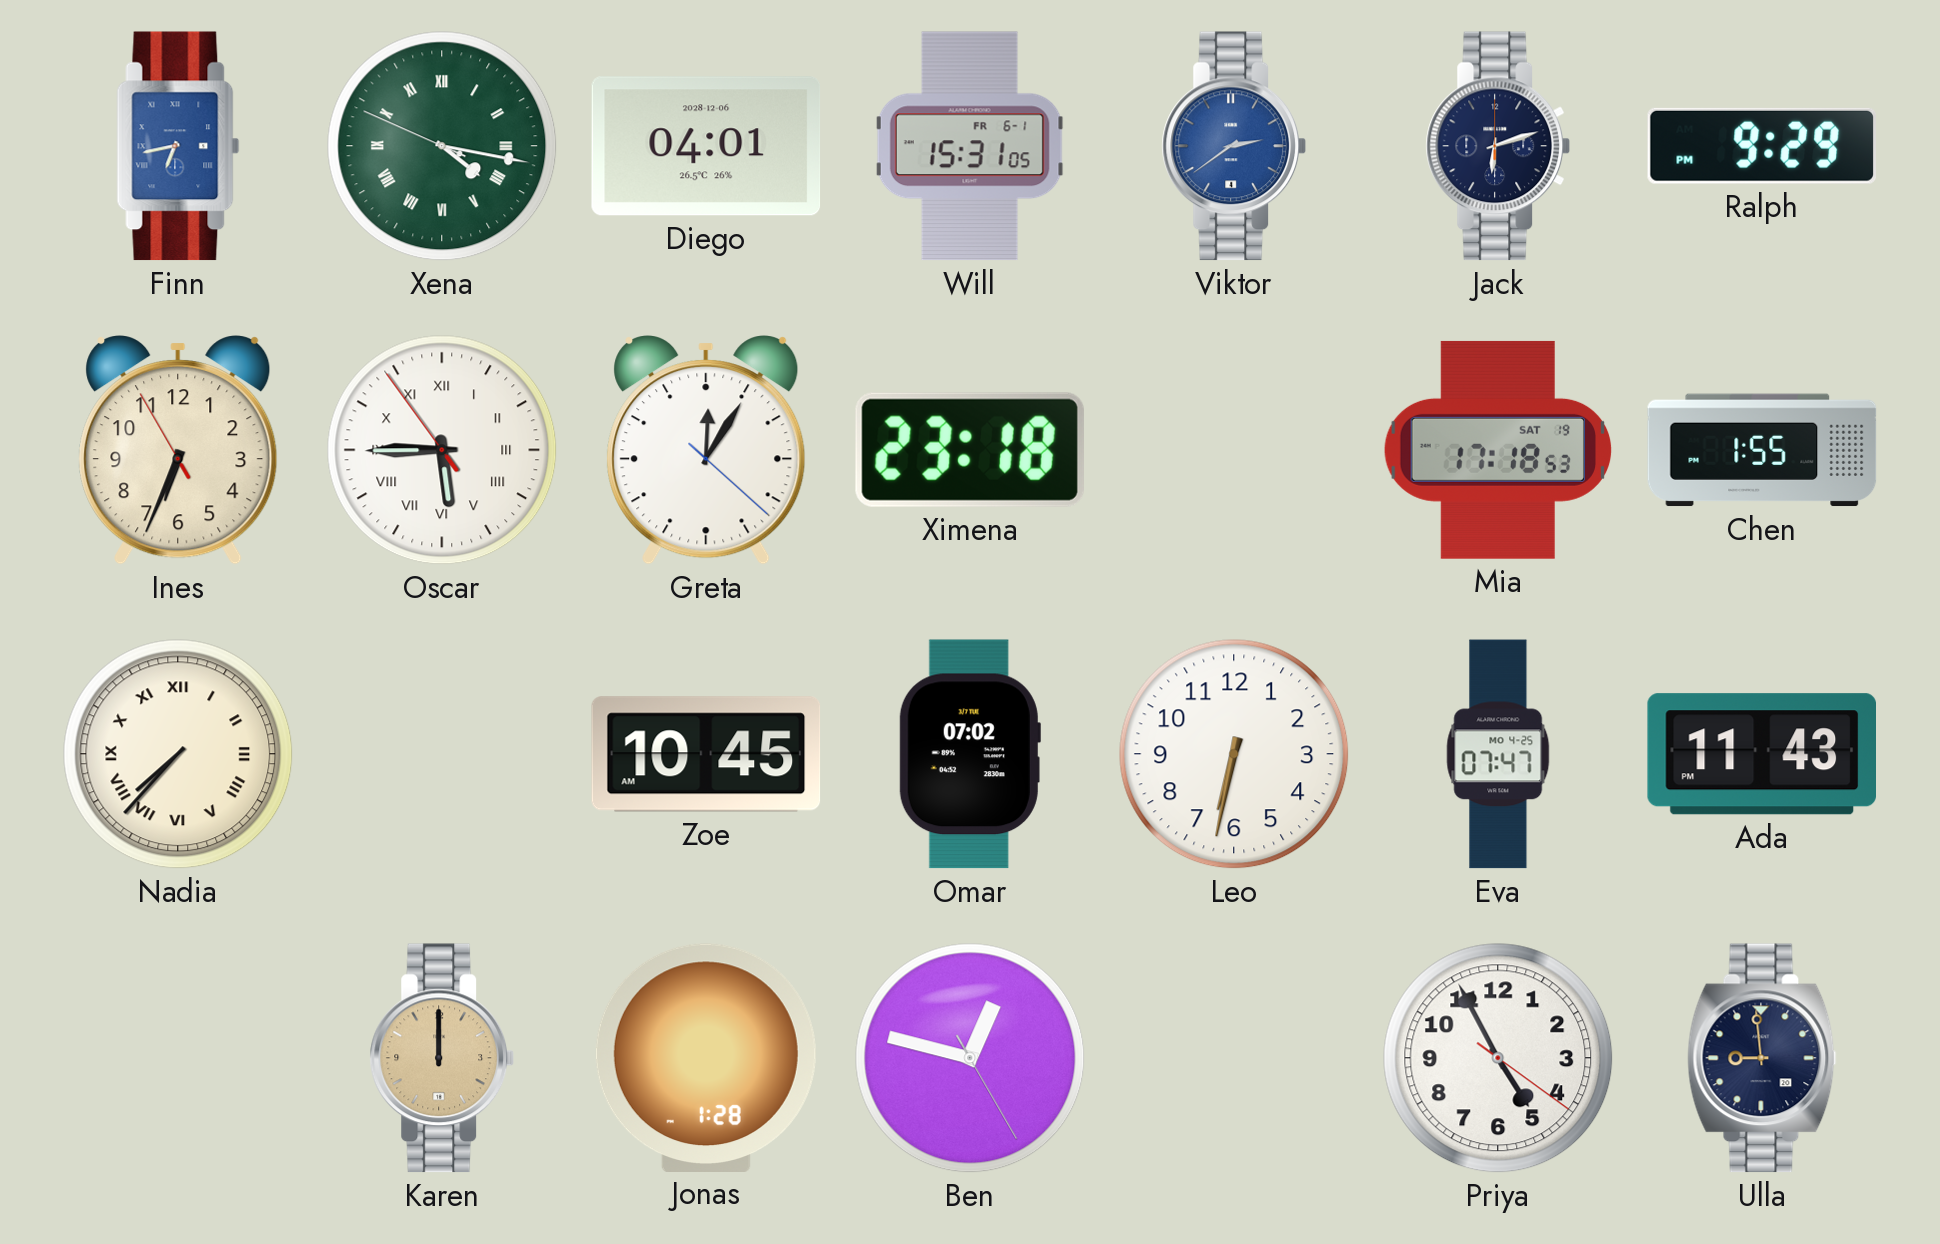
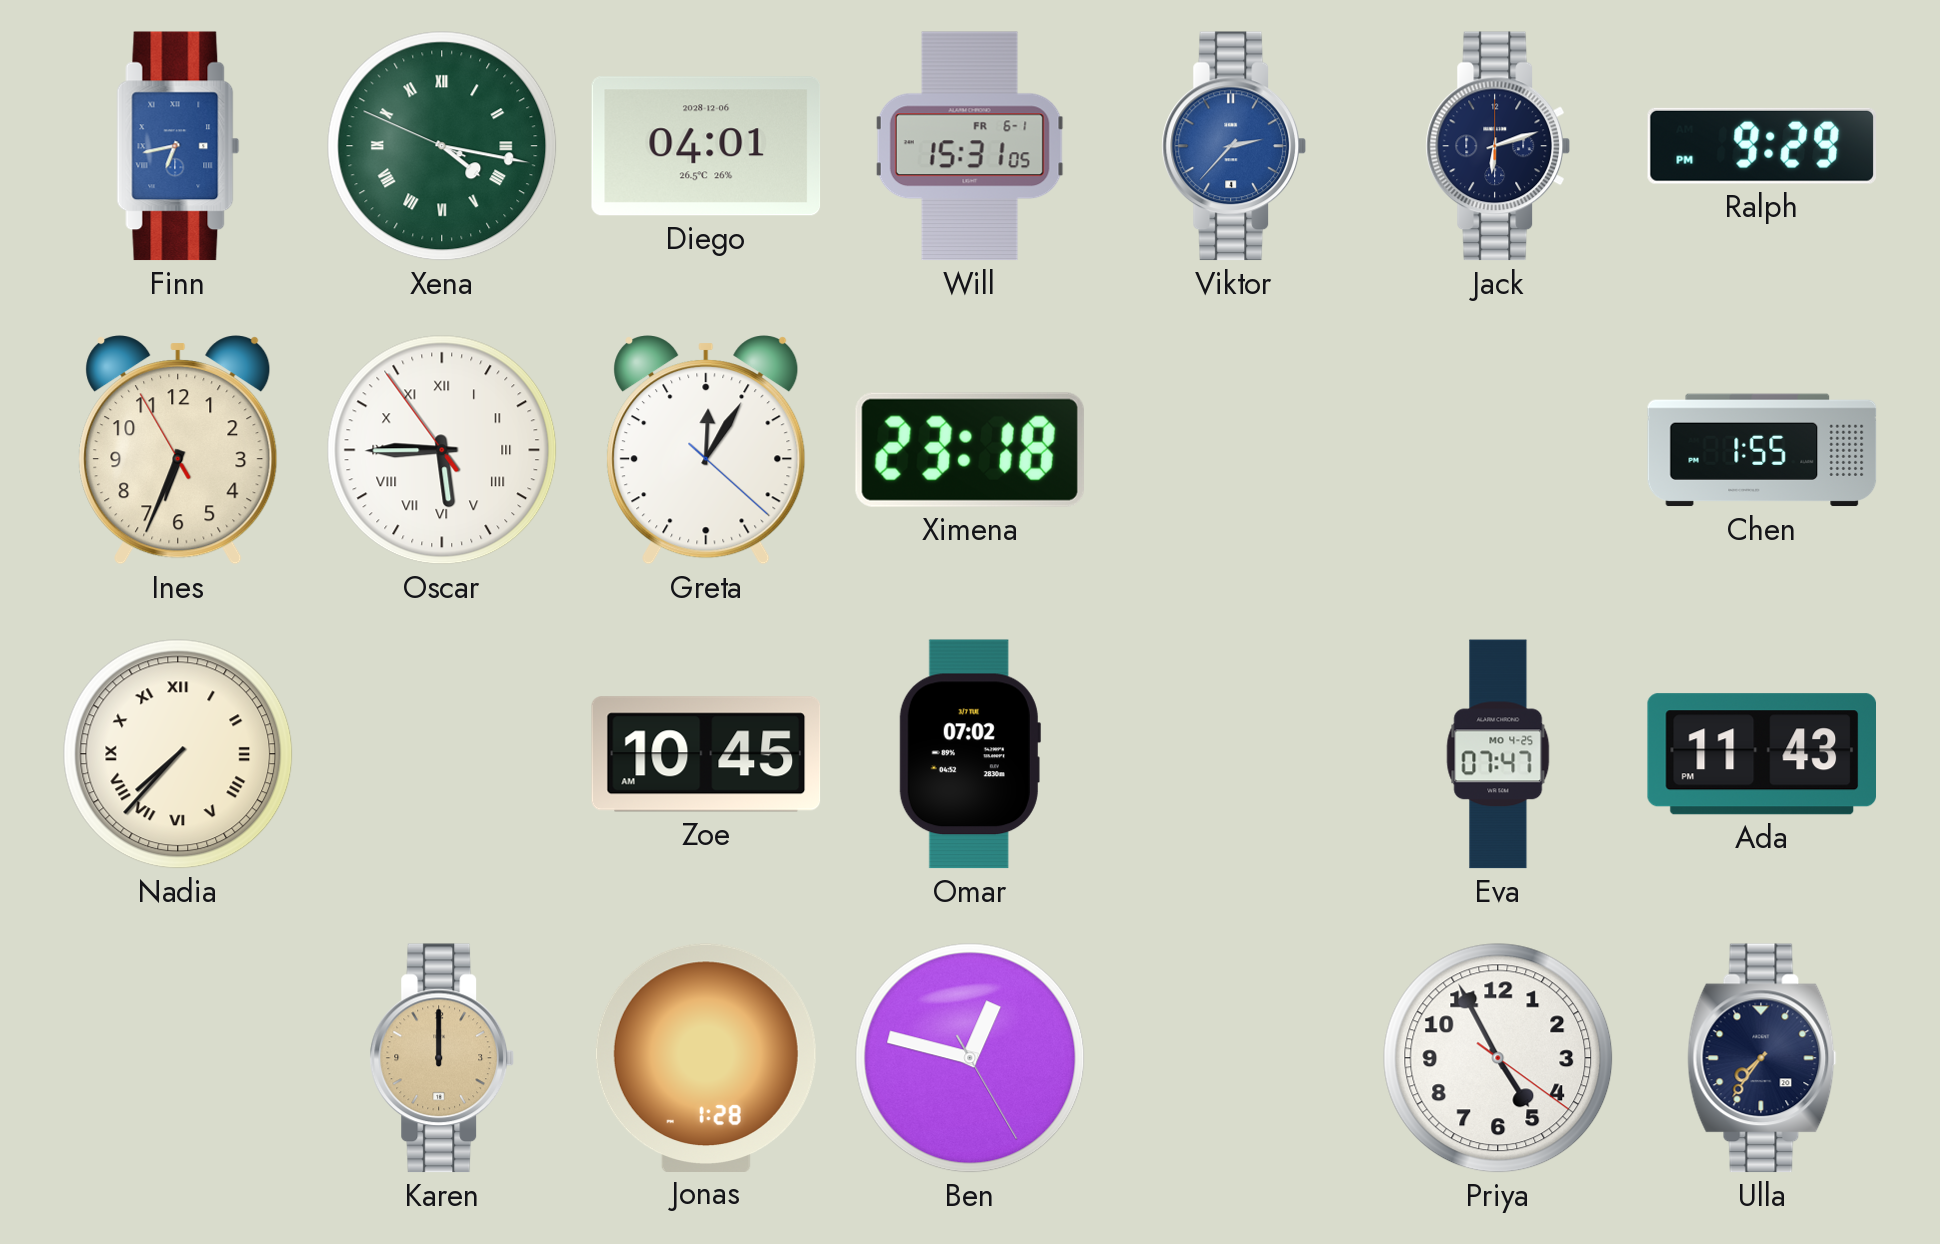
Viktor: 2:39 -> 2:37 (1233, 146)
Mia: 17:18 -> none (1498, 450)
Leo: 6:32 -> none (1234, 754)
Ulla: 8:59 -> 7:36 (1762, 1058)
